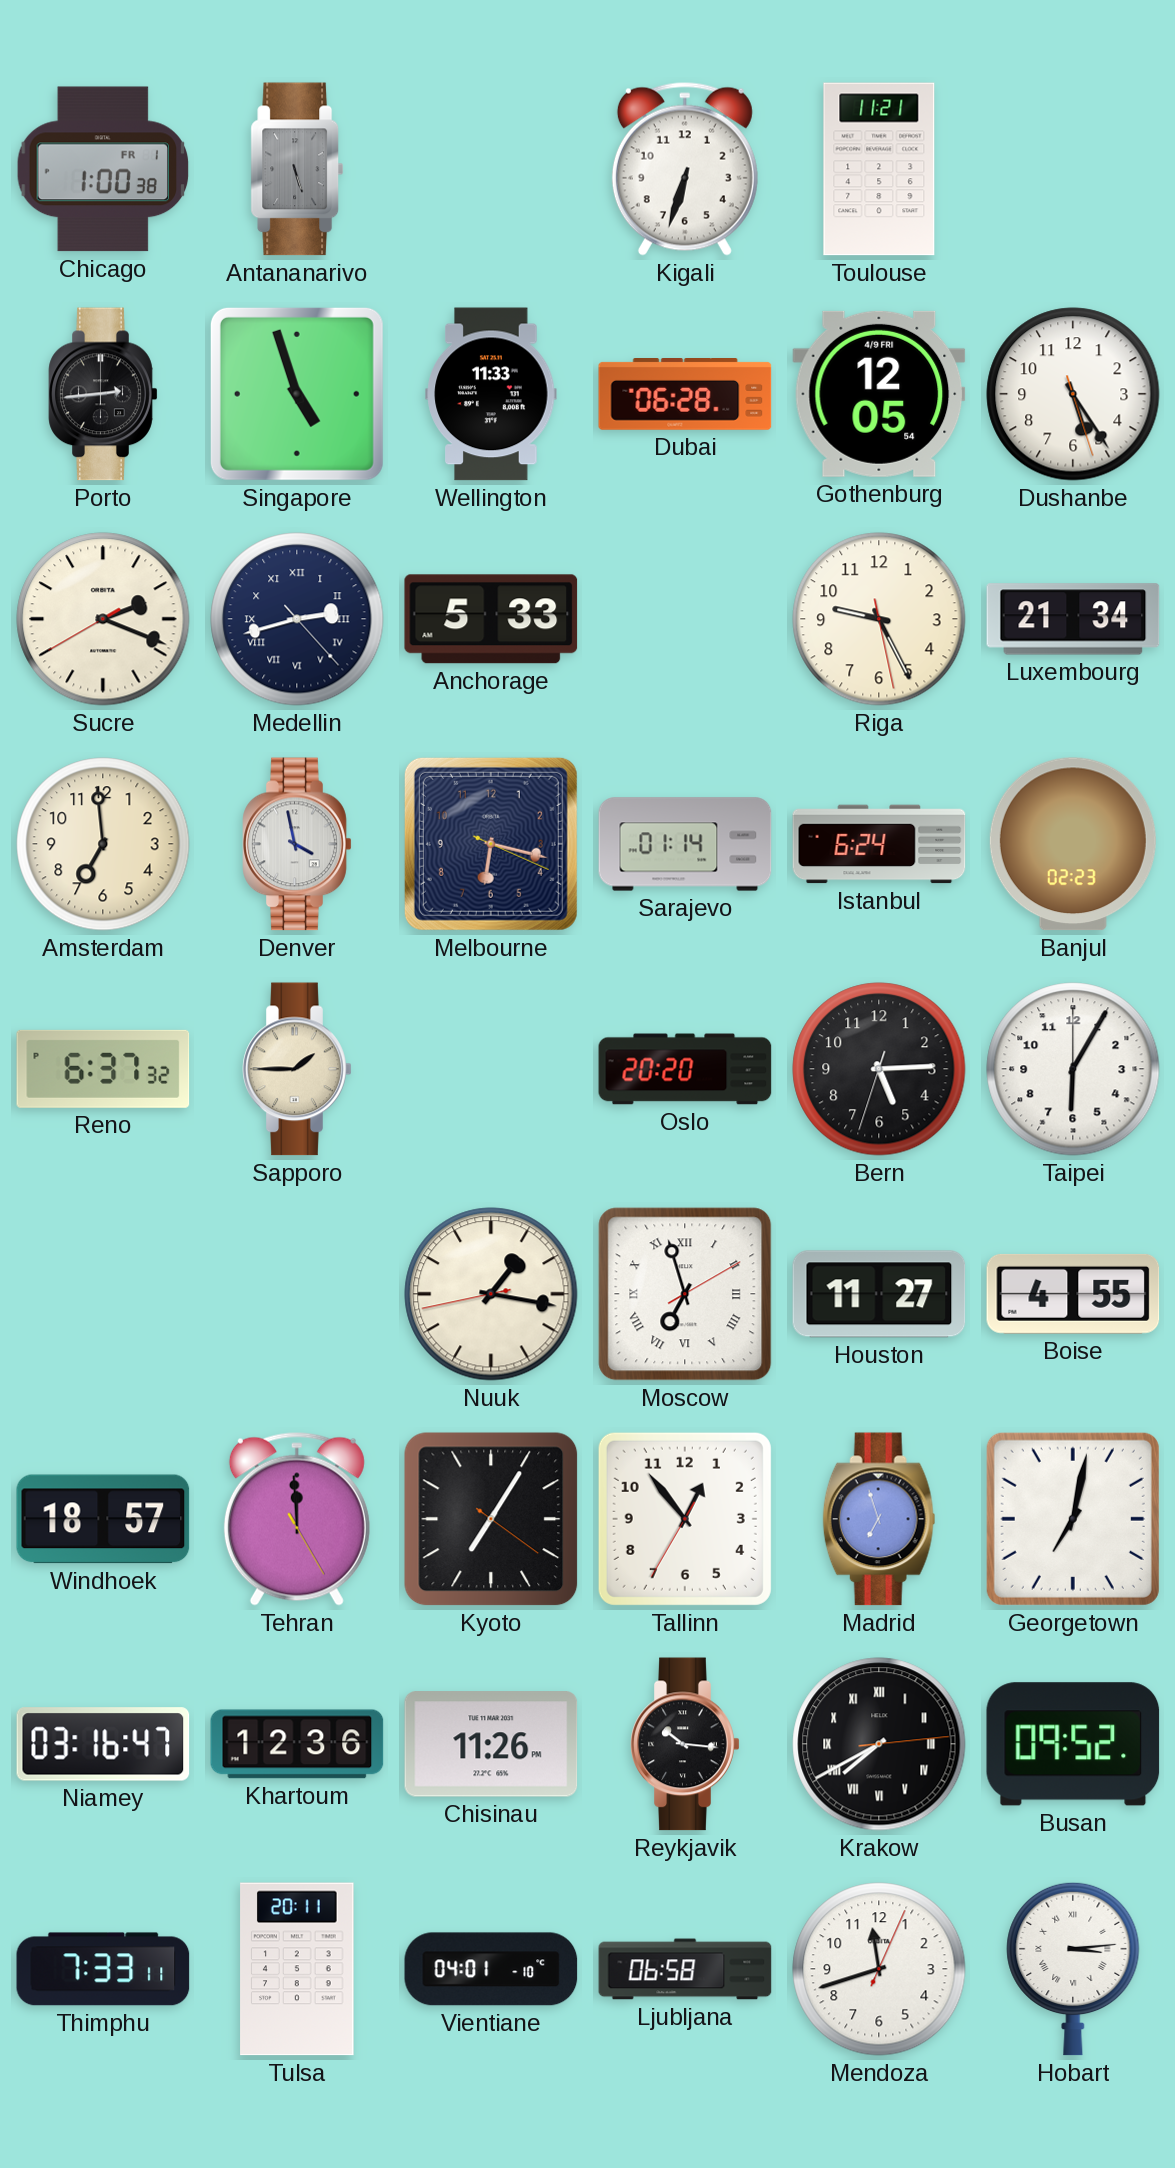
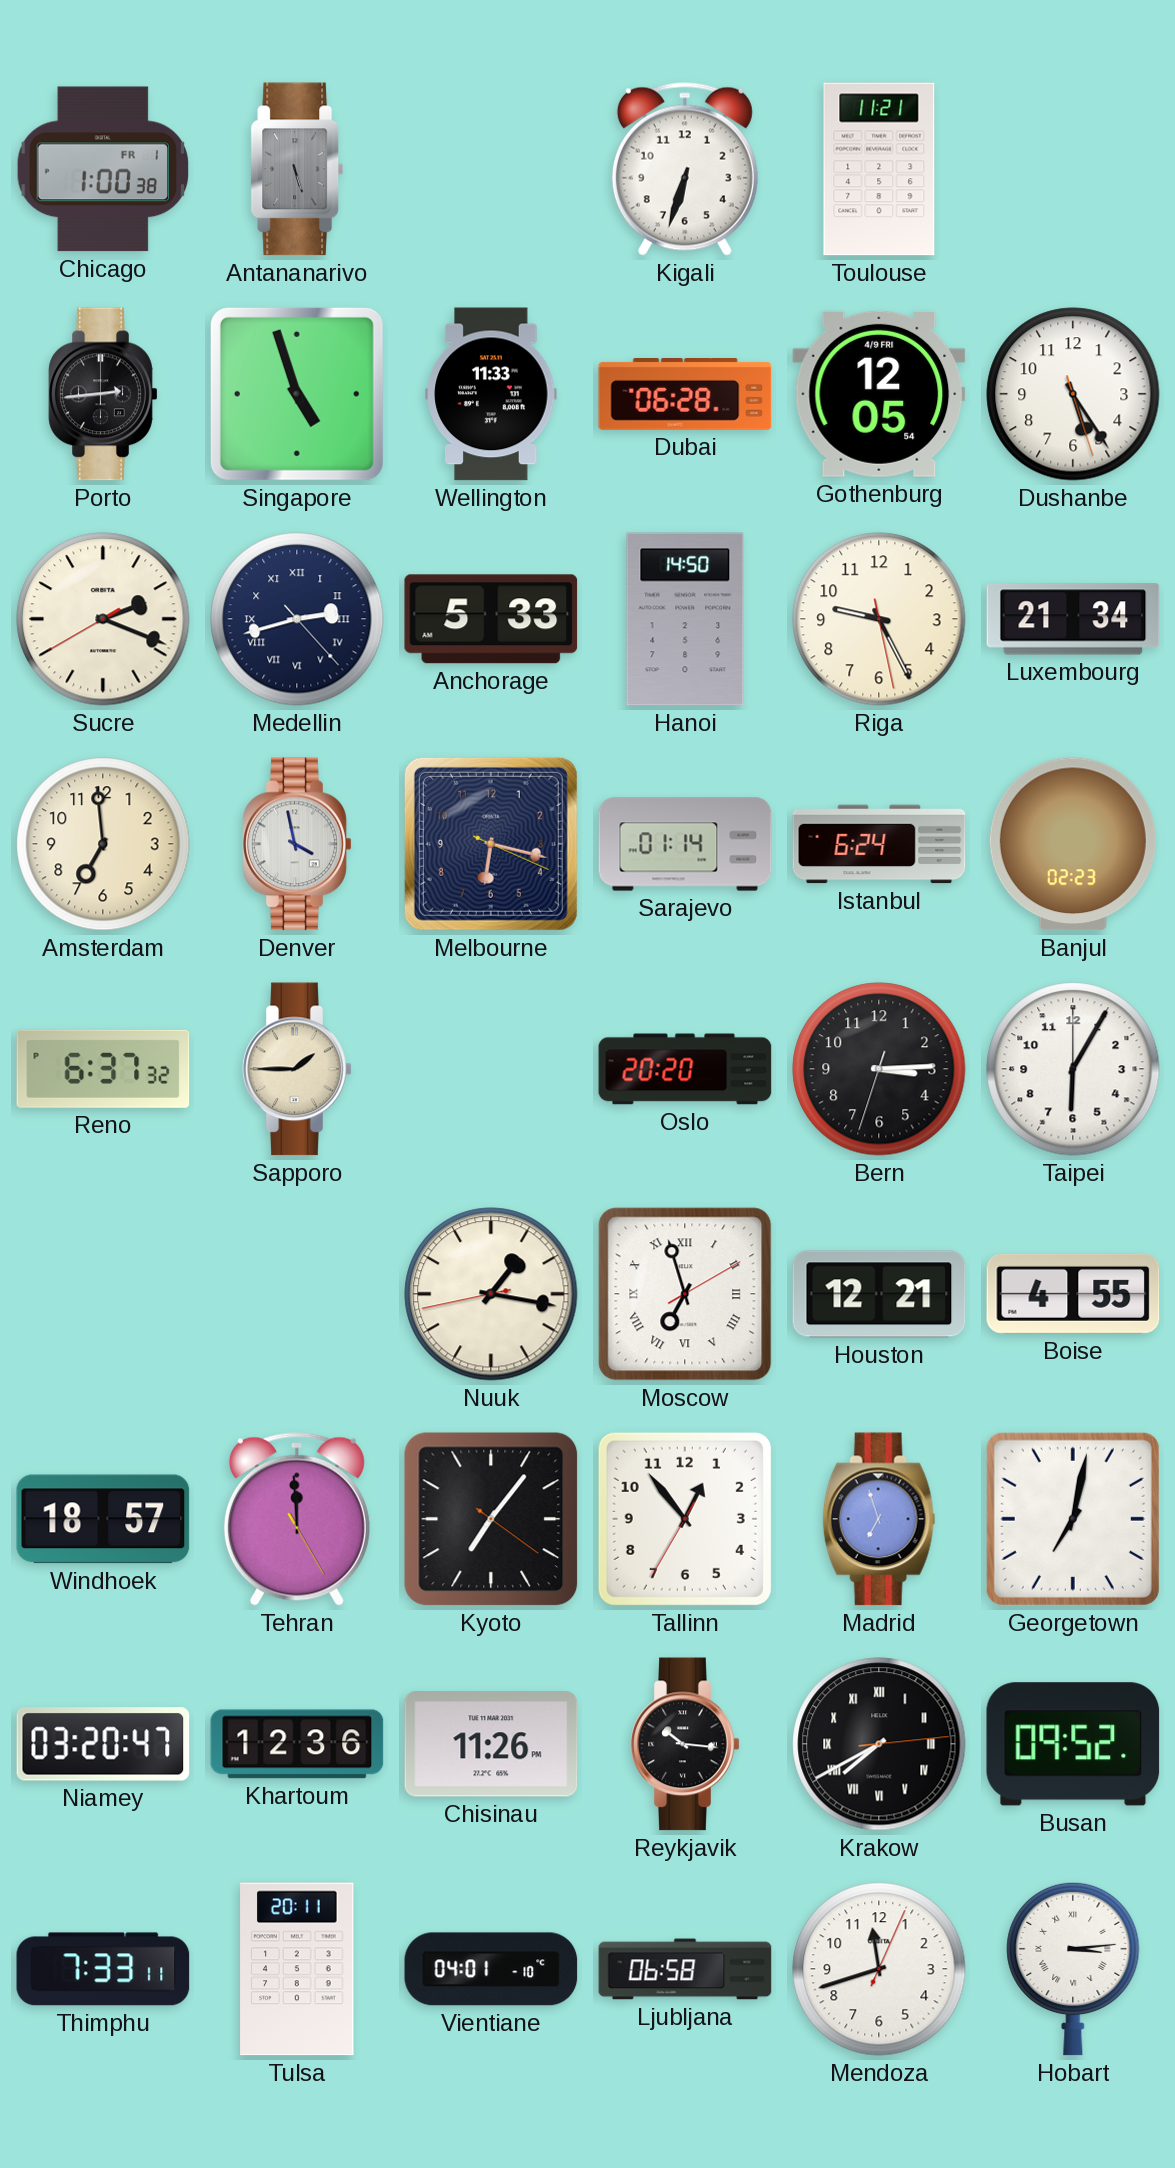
Hanoi: none -> 14:50 (685, 619)
Bern: 5:14 -> 3:14 (879, 1069)
Houston: 11:27 -> 12:21 (879, 1294)
Kyoto: 7:05 -> 7:06 (491, 1519)
Niamey: 03:16 -> 03:20 (103, 1744)
